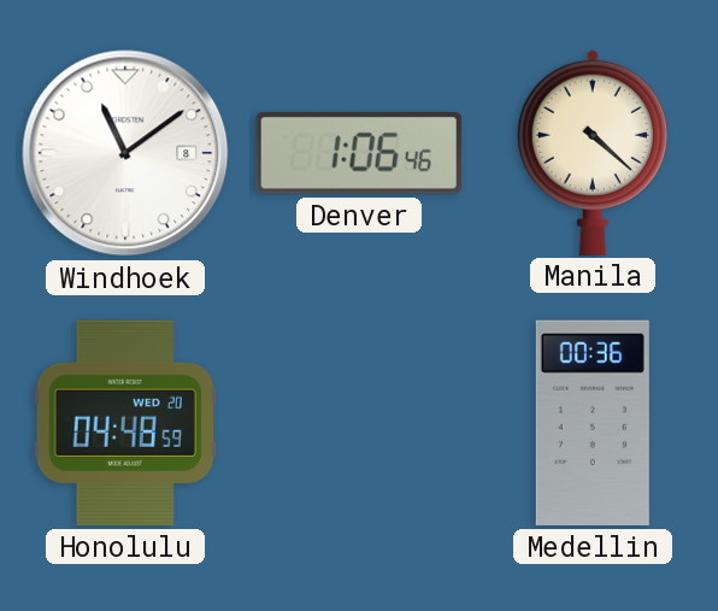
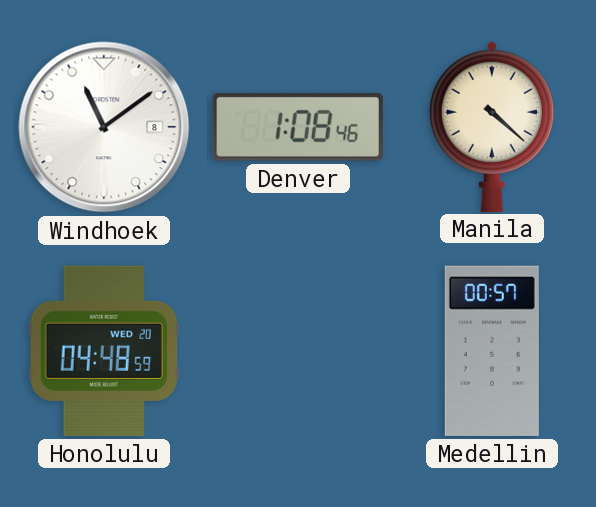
Denver: 1:06 -> 1:08 (298, 128)
Medellin: 00:36 -> 00:57 (492, 351)
